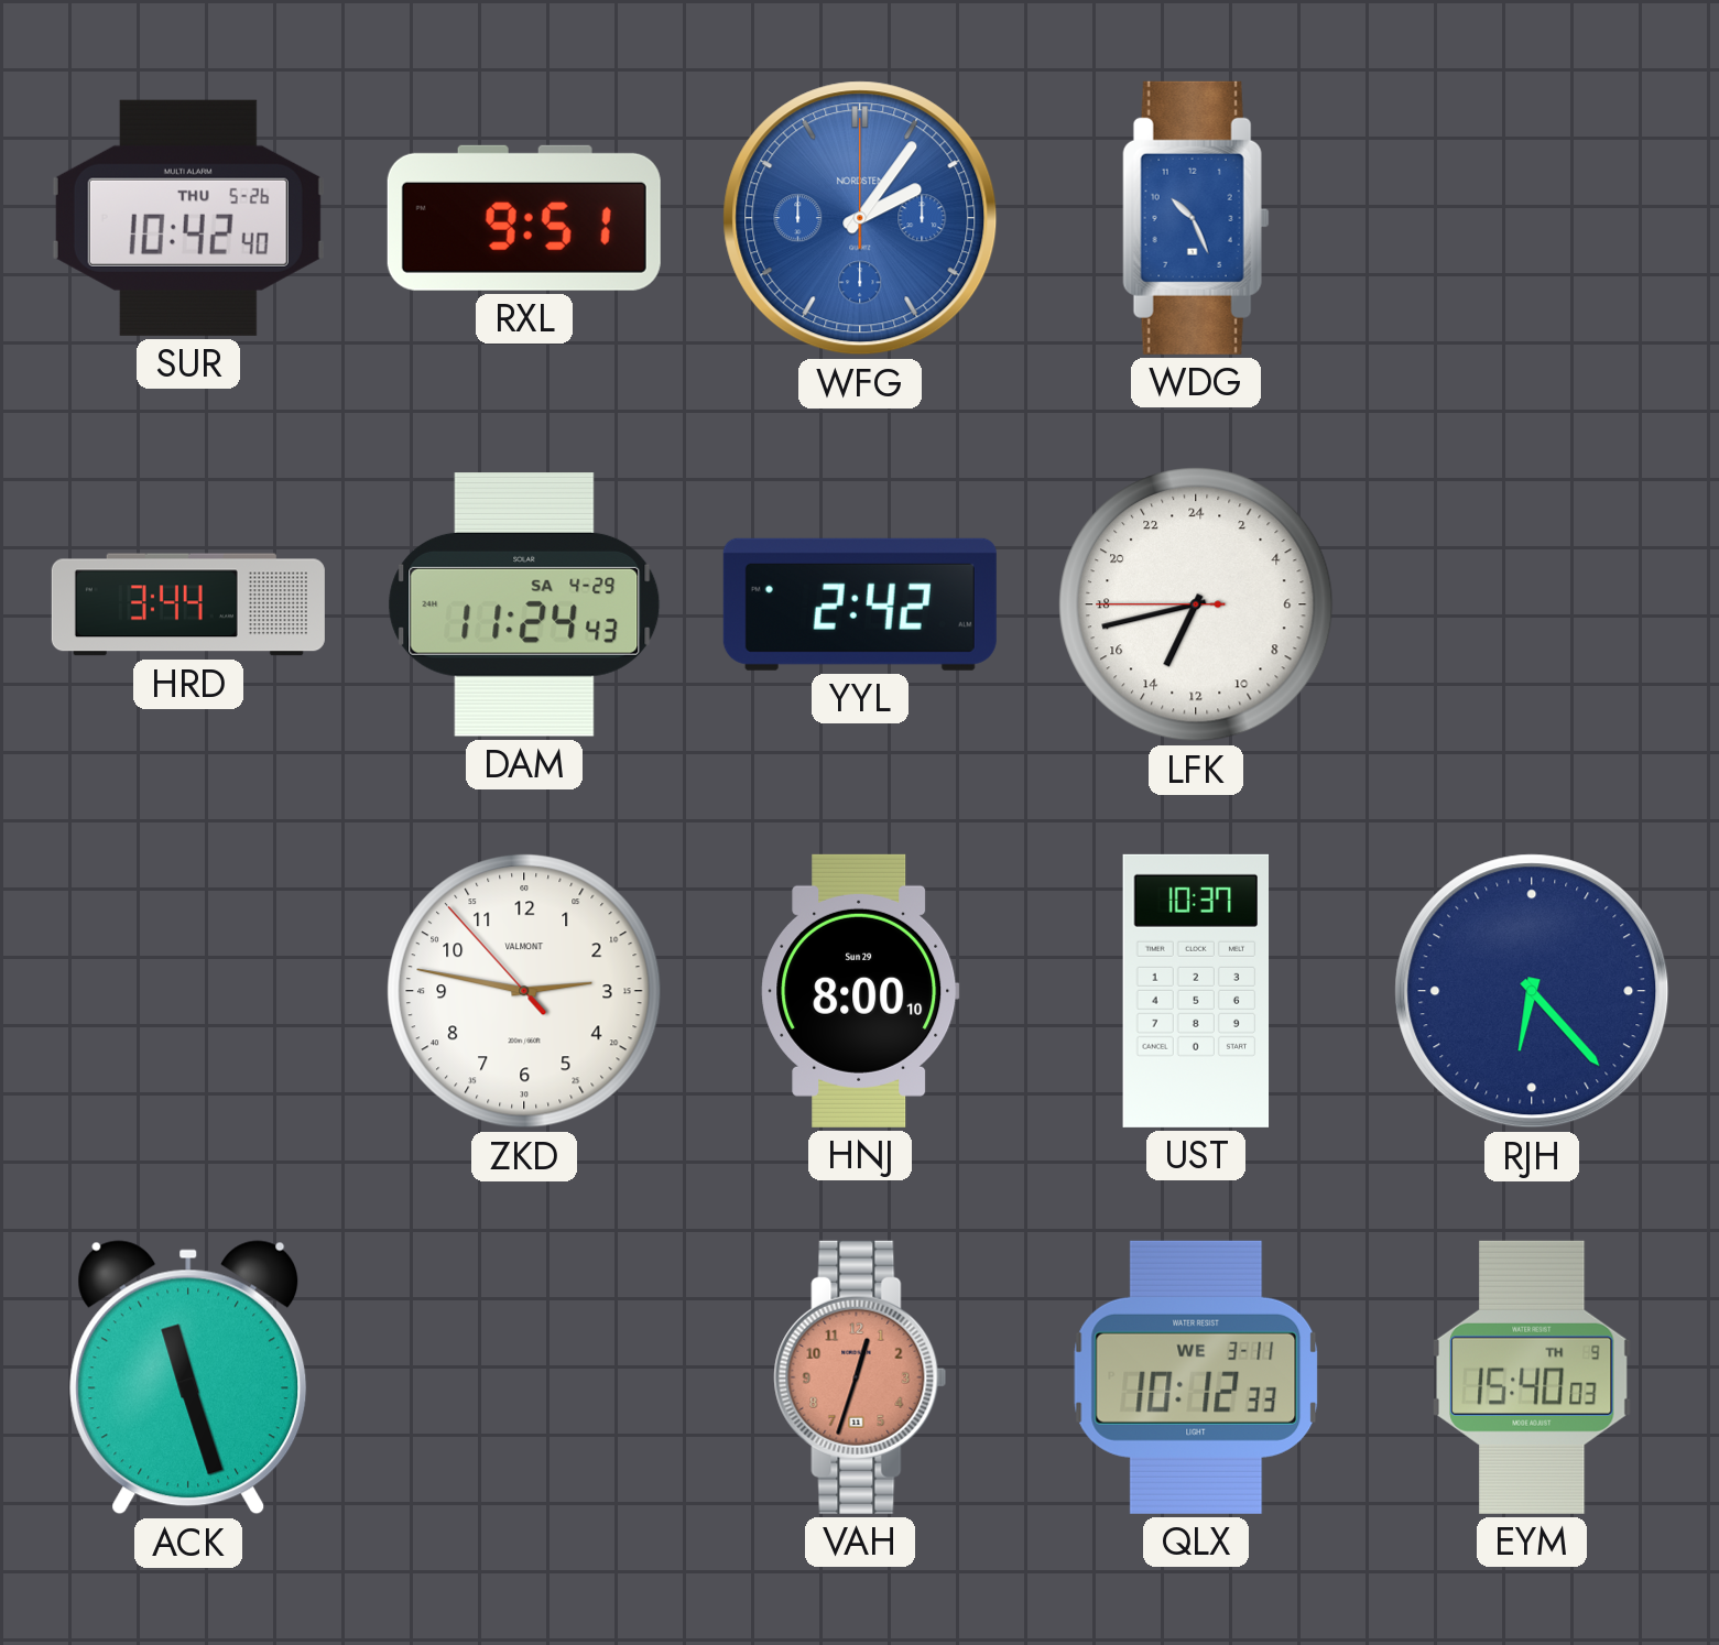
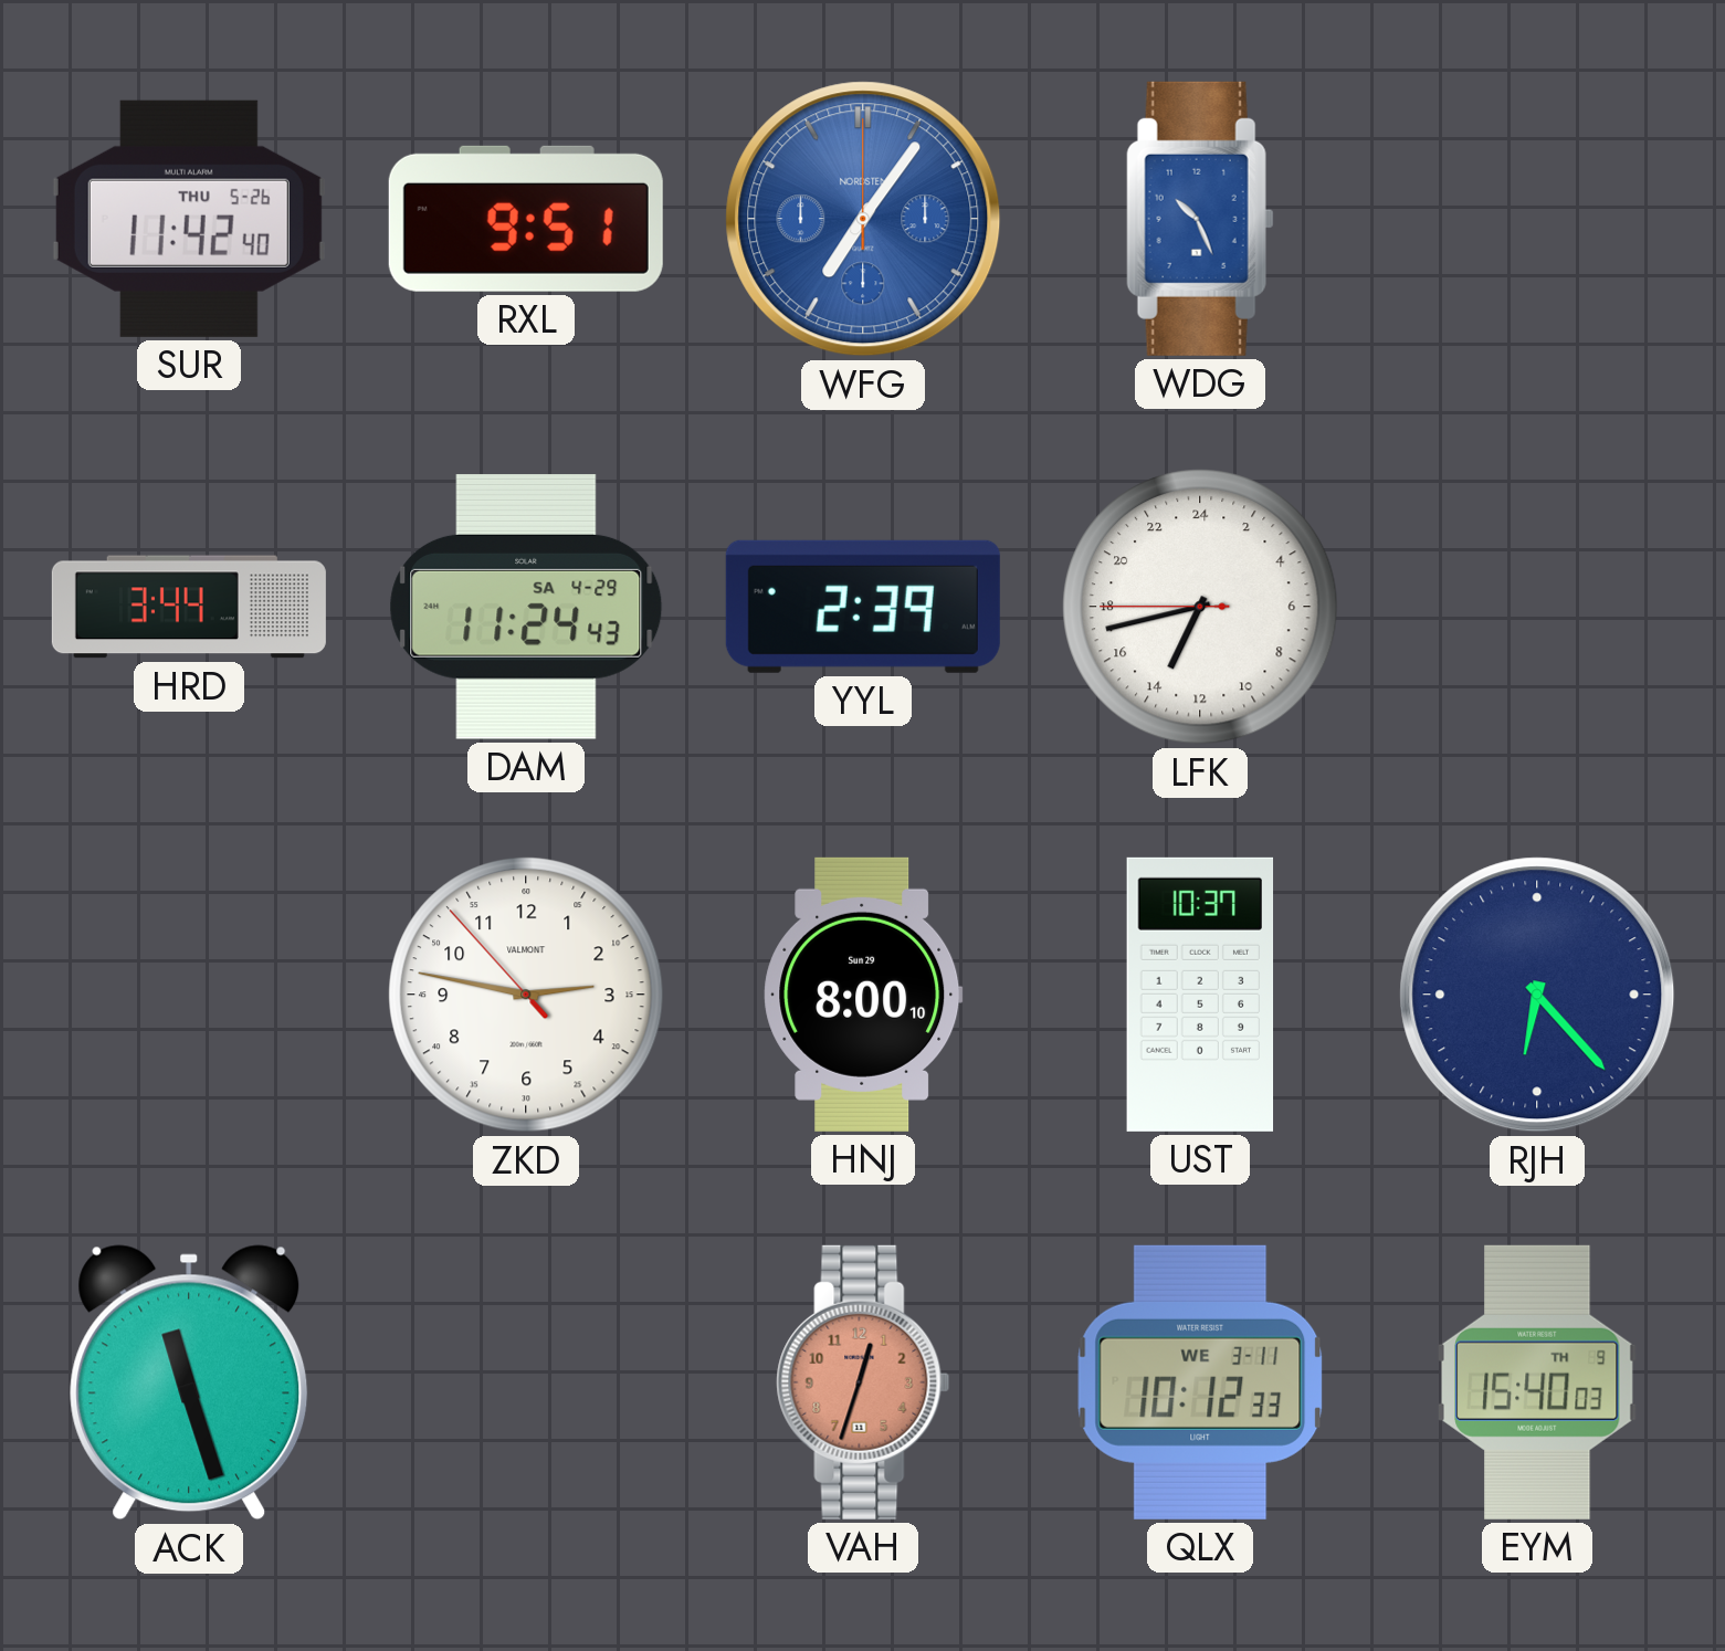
SUR: 10:42 -> 11:42 (189, 219)
WFG: 2:06 -> 7:06 (863, 219)
YYL: 2:42 -> 2:39 (863, 607)
